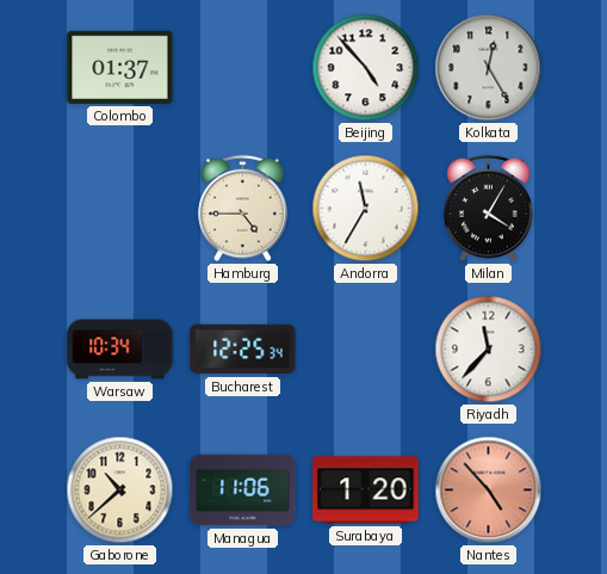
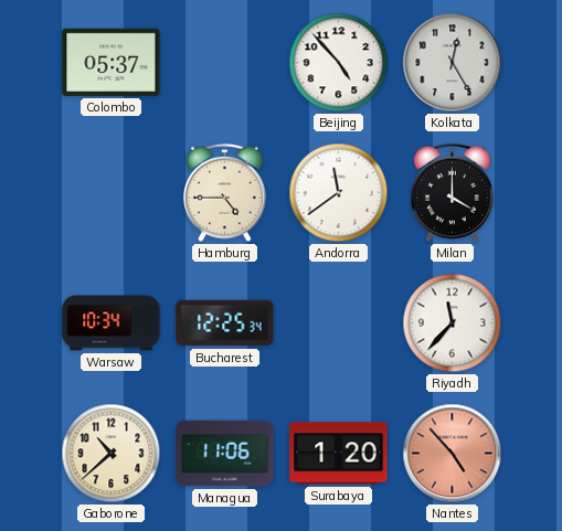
Colombo: 01:37 -> 05:37 (112, 62)
Andorra: 11:35 -> 11:39 (339, 193)
Milan: 4:05 -> 4:00 (453, 193)
